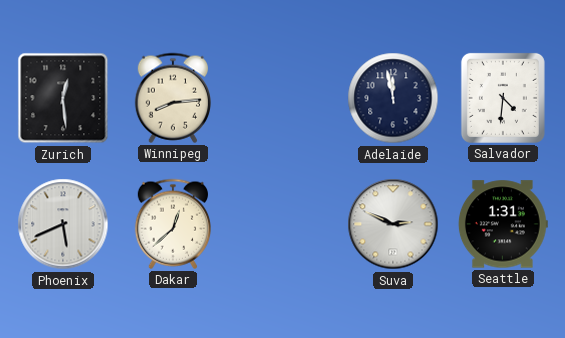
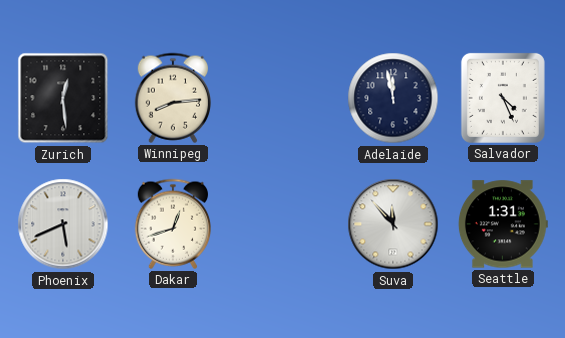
Salvador: 4:31 -> 4:26 (503, 98)
Dakar: 12:38 -> 12:42 (172, 224)
Suva: 2:49 -> 11:53 (393, 224)
